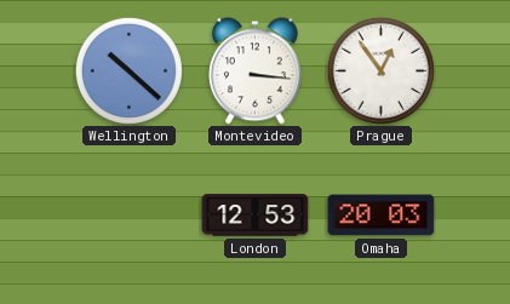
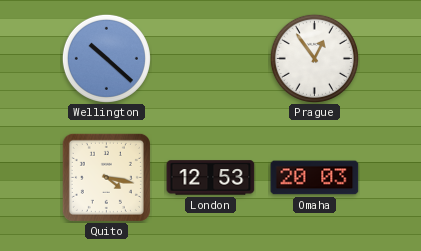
Montevideo: 3:16 -> none (254, 71)
Quito: none -> 4:17 (106, 177)
